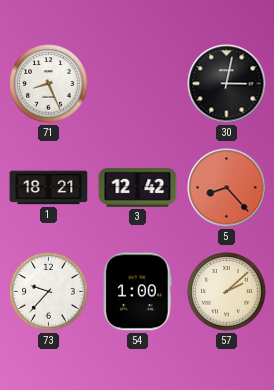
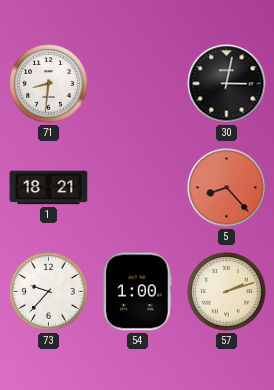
71: 8:26 -> 8:31 (49, 84)
3: 12:42 -> none (138, 187)
57: 2:08 -> 2:12 (227, 292)
